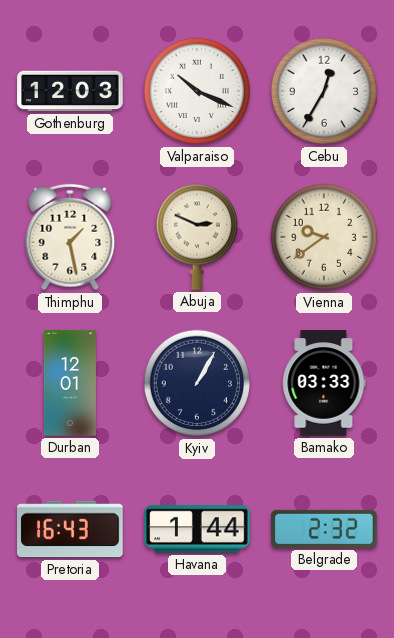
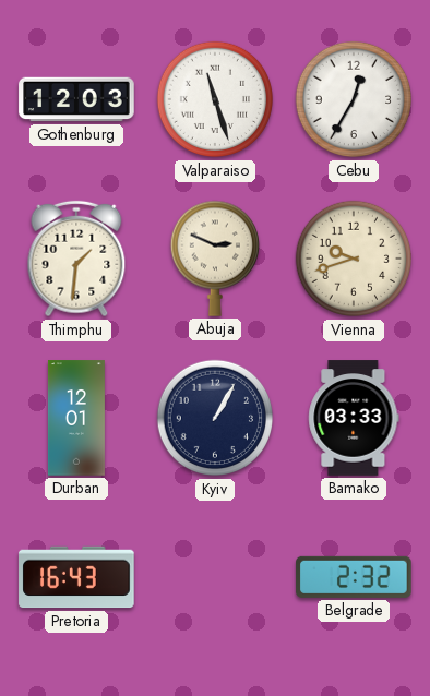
Valparaiso: 10:19 -> 11:27 (214, 99)
Thimphu: 1:28 -> 1:31 (76, 259)
Vienna: 9:39 -> 9:42 (353, 259)
Havana: 1:44 -> none (197, 529)
